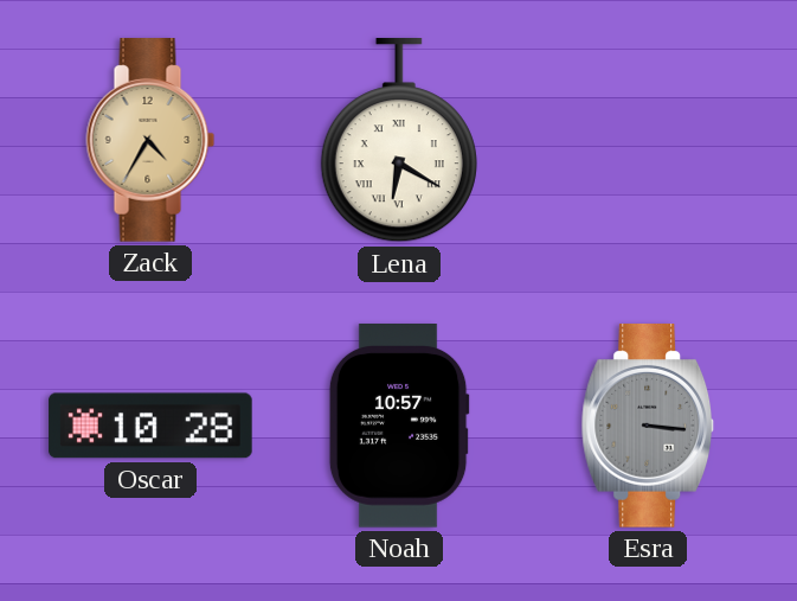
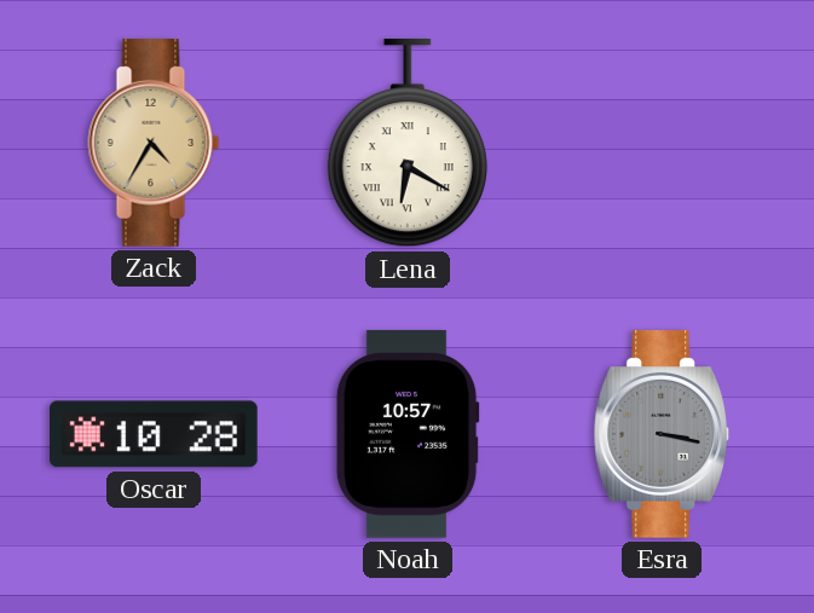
Esra: 3:16 -> 3:17 (662, 434)
